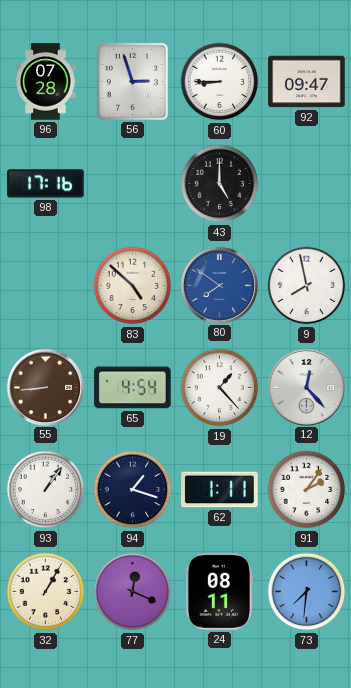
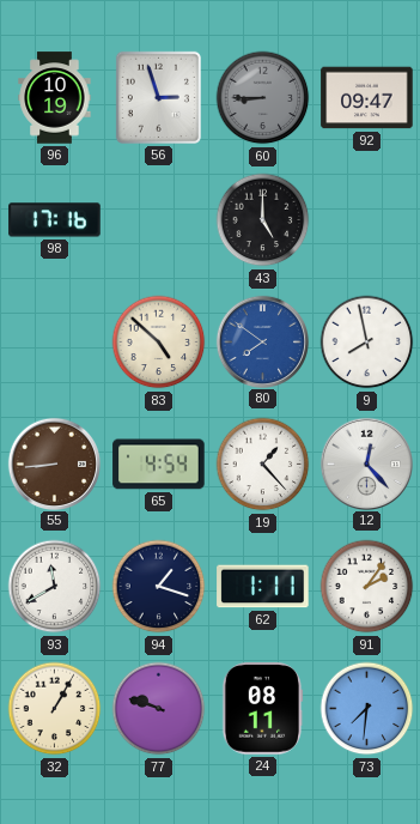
96: 07:28 -> 10:19 (55, 98)
60 dial: white -> grey (263, 98)
93: 1:06 -> 11:40 (55, 587)
77: 12:19 -> 9:48 (159, 709)
